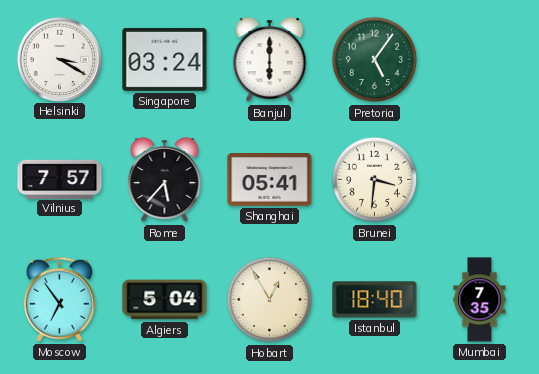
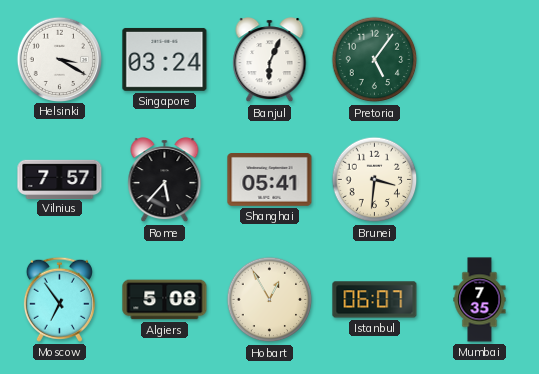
Banjul: 6:00 -> 6:04 (270, 60)
Algiers: 5:04 -> 5:08 (165, 300)
Istanbul: 18:40 -> 06:07 (375, 300)
